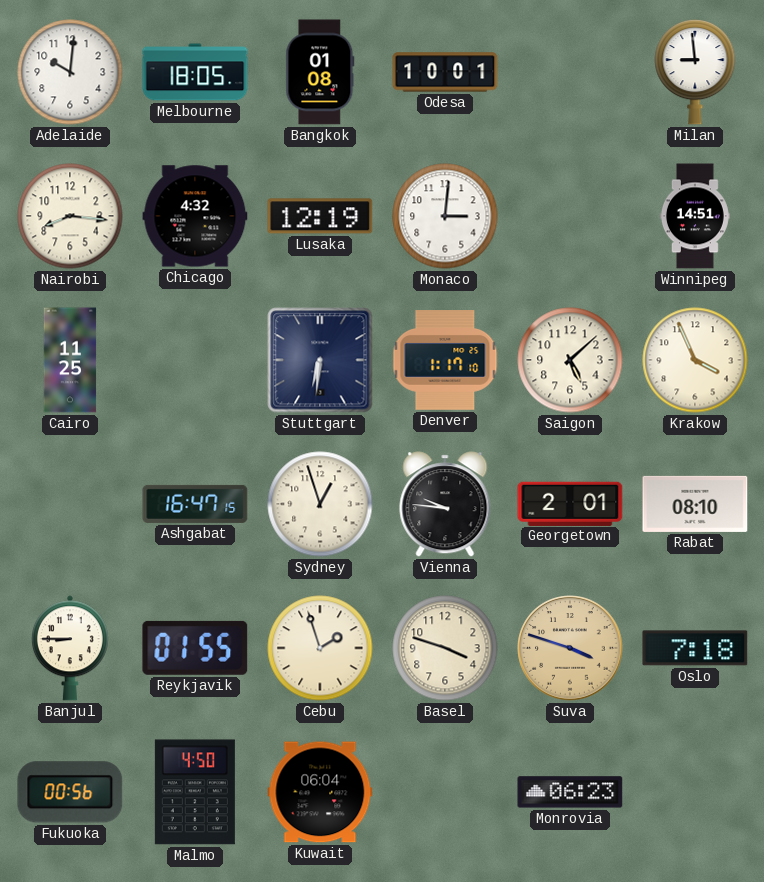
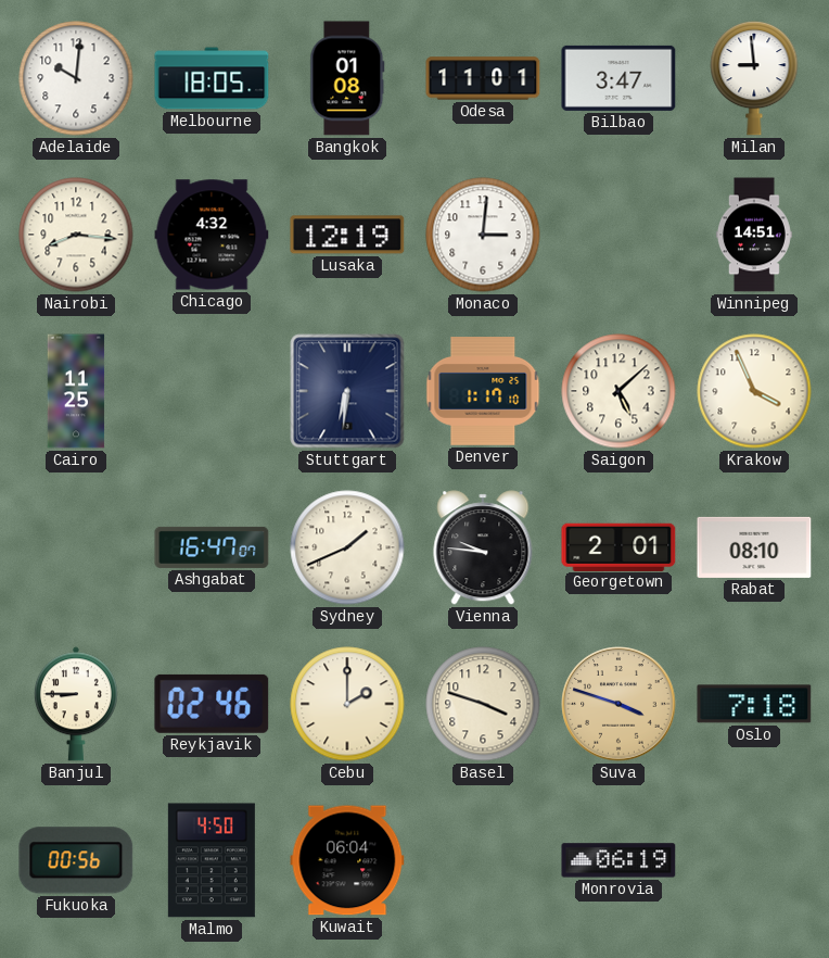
Odesa: 10:01 -> 11:01 (483, 78)
Bilbao: none -> 3:47 (618, 78)
Ashgabat: 16:47:15 -> 16:47:07 (212, 547)
Sydney: 12:57 -> 1:41 (347, 547)
Reykjavik: 01:55 -> 02:46 (212, 704)
Cebu: 1:57 -> 2:00 (347, 704)
Monrovia: 06:23 -> 06:19 (618, 860)
